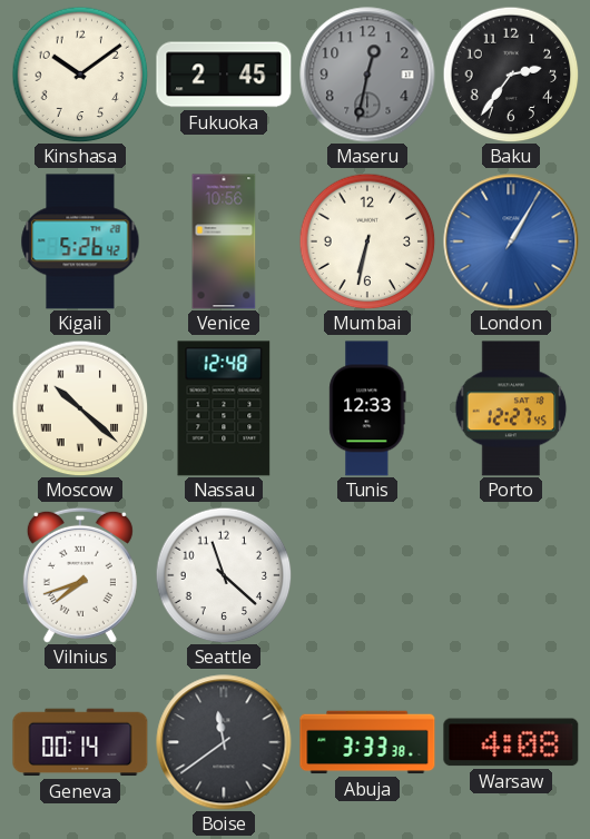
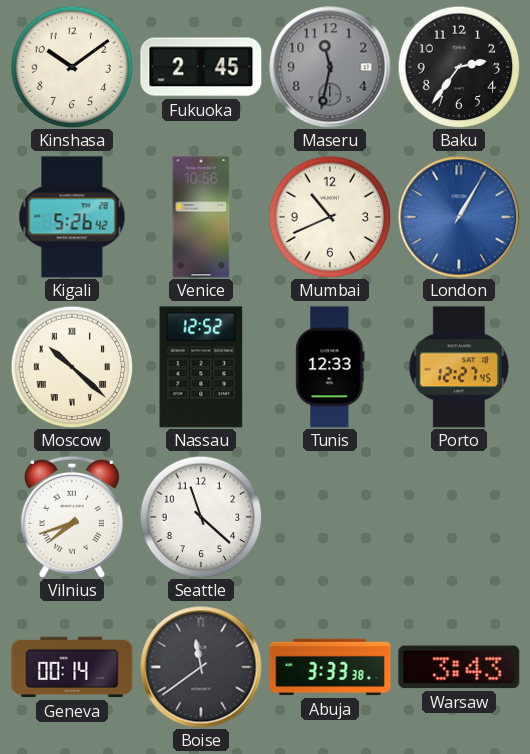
Maseru: 12:32 -> 11:32 (330, 67)
Mumbai: 6:32 -> 10:41 (330, 217)
Nassau: 12:48 -> 12:52 (201, 367)
Warsaw: 4:08 -> 3:43 (459, 667)
